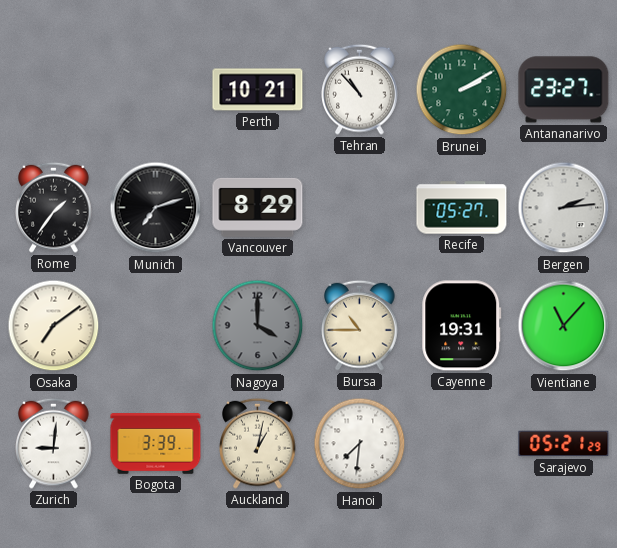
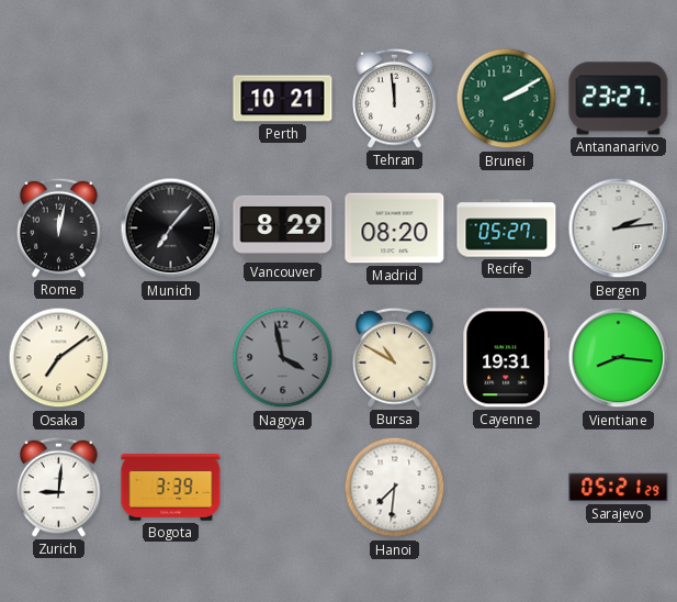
Tehran: 10:53 -> 11:59 (395, 98)
Rome: 1:36 -> 12:02 (59, 227)
Munich: 7:12 -> 7:07 (171, 228)
Madrid: none -> 08:20 (395, 228)
Nagoya: 4:00 -> 3:58 (283, 358)
Bursa: 10:45 -> 10:50 (395, 357)
Vientiane: 11:07 -> 8:16 (619, 358)
Auckland: 1:02 -> none (258, 443)
